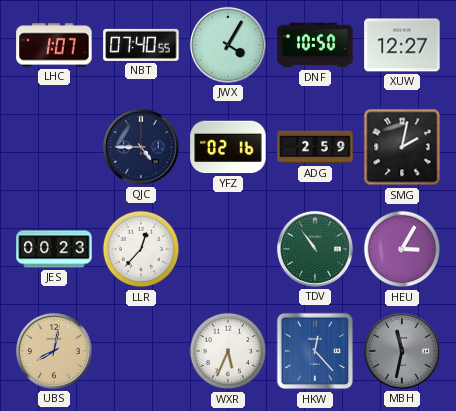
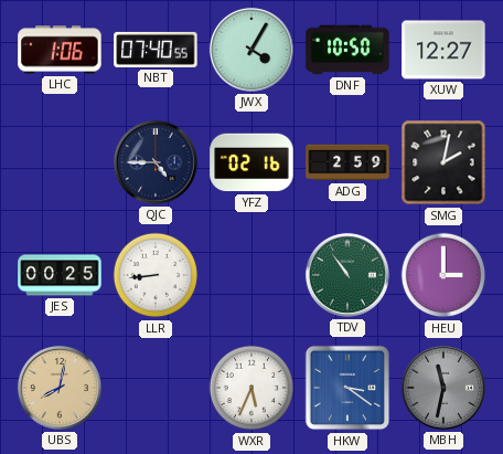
LHC: 1:07 -> 1:06 (60, 50)
JES: 00:23 -> 00:25 (60, 275)
LLR: 12:37 -> 8:44 (156, 275)
HEU: 3:05 -> 3:00 (443, 275)
HKW: 12:23 -> 3:21 (347, 388)
